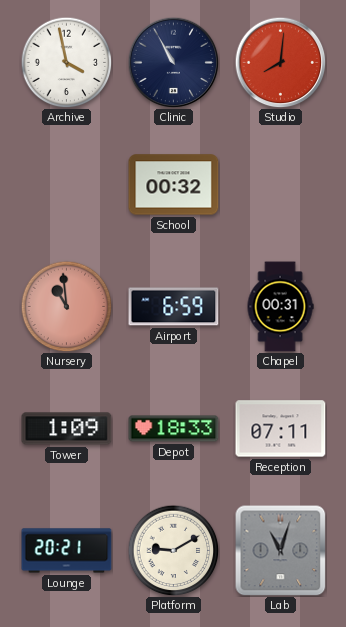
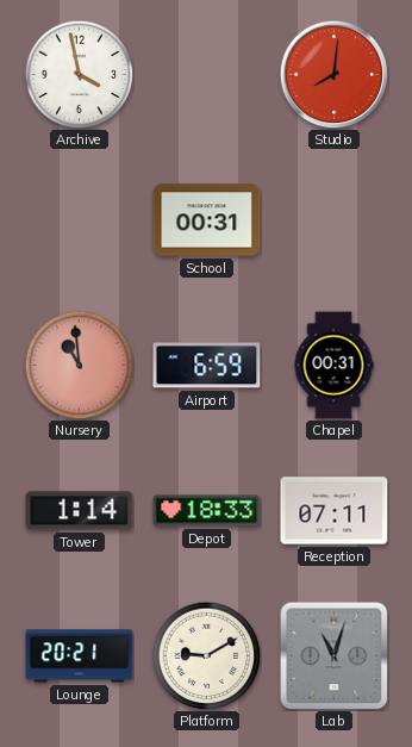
Clinic: 10:55 -> none (173, 62)
School: 00:32 -> 00:31 (207, 220)
Tower: 1:09 -> 1:14 (80, 511)
